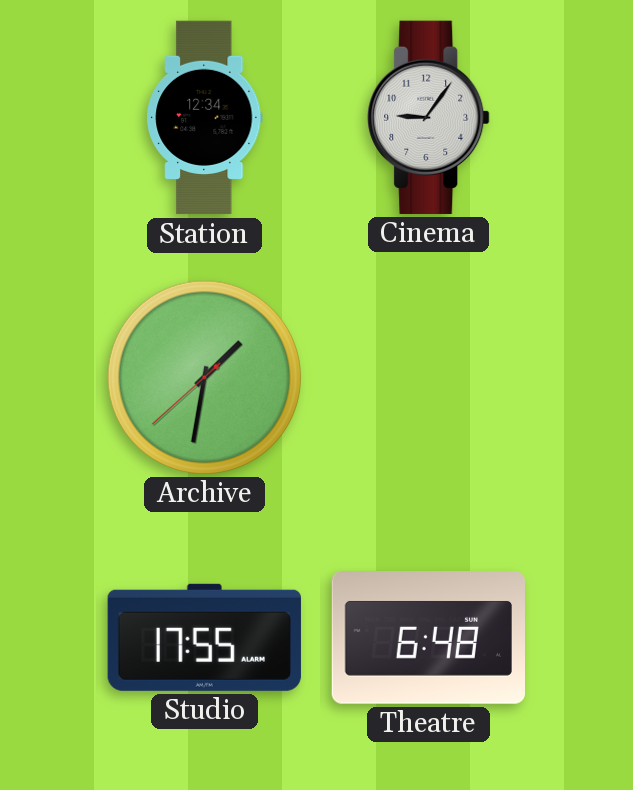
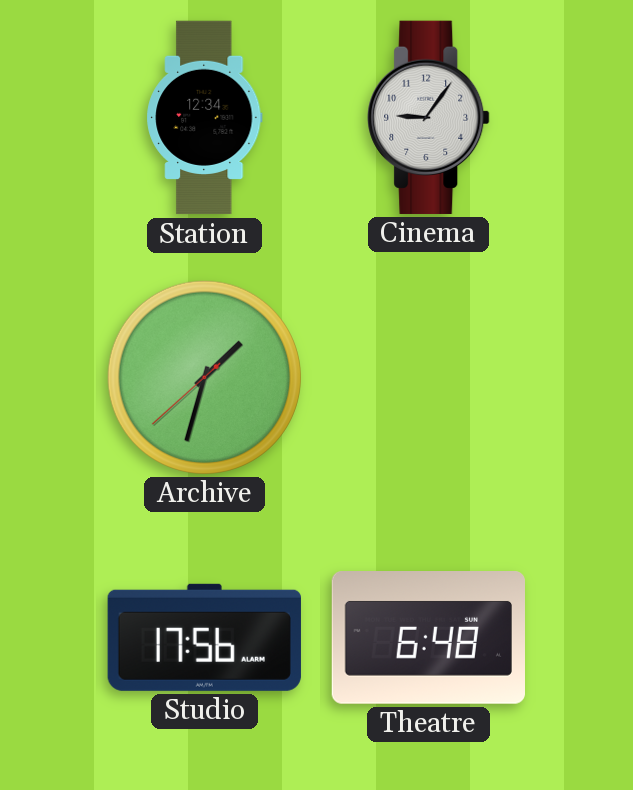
Archive: 1:31 -> 1:32 (204, 377)
Studio: 17:55 -> 17:56 (204, 637)
